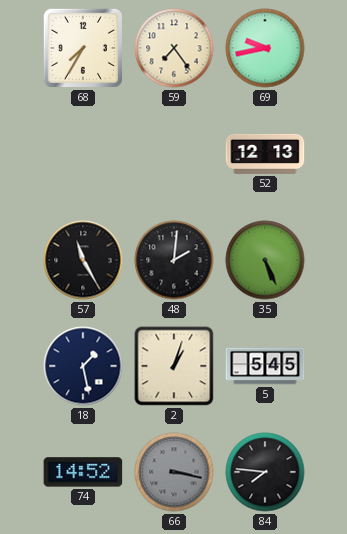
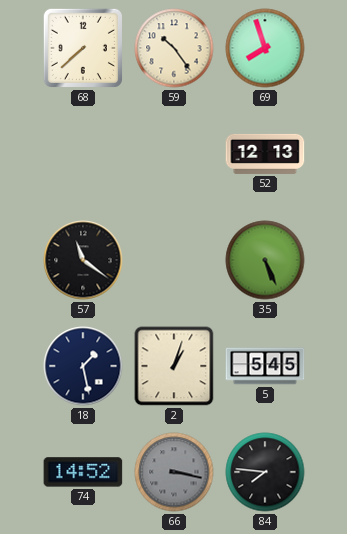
68: 7:35 -> 7:38 (83, 48)
59: 7:24 -> 10:24 (174, 48)
69: 9:43 -> 7:57 (265, 48)
57: 11:25 -> 11:21 (83, 260)
48: 2:01 -> none (174, 260)
